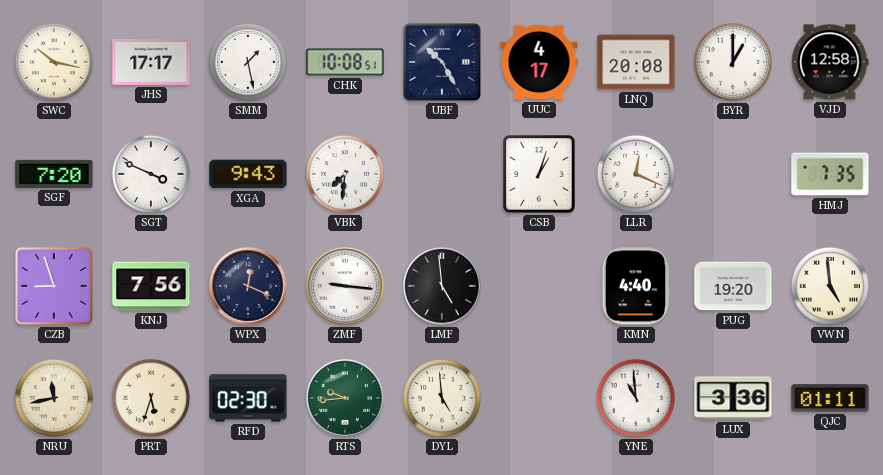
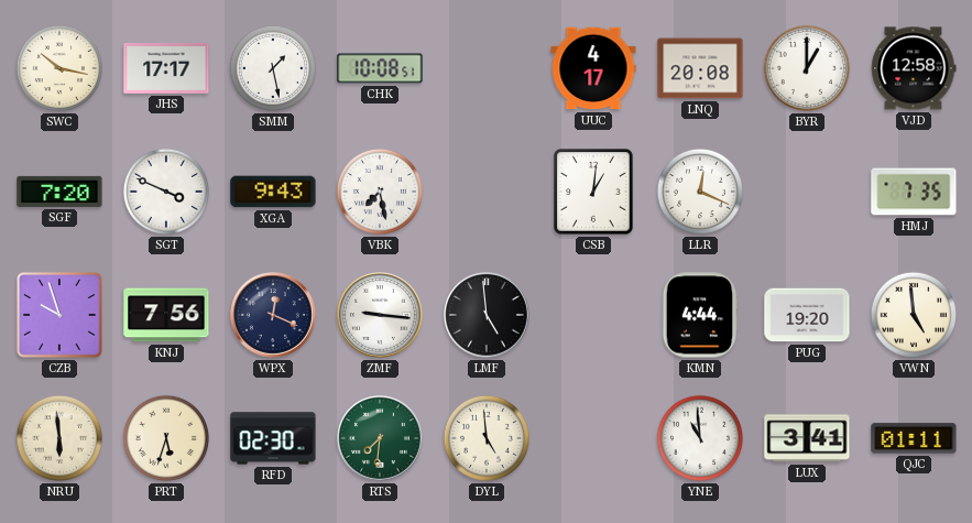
UBF: 10:25 -> none (442, 62)
VBK: 7:31 -> 7:28 (380, 192)
CSB: 1:03 -> 1:01 (593, 192)
CZB: 8:57 -> 9:57 (59, 315)
KMN: 4:40 -> 4:44 (700, 315)
NRU: 11:43 -> 5:59 (59, 438)
RTS: 9:44 -> 7:31 (381, 439)
LUX: 3:36 -> 3:41 (807, 438)
